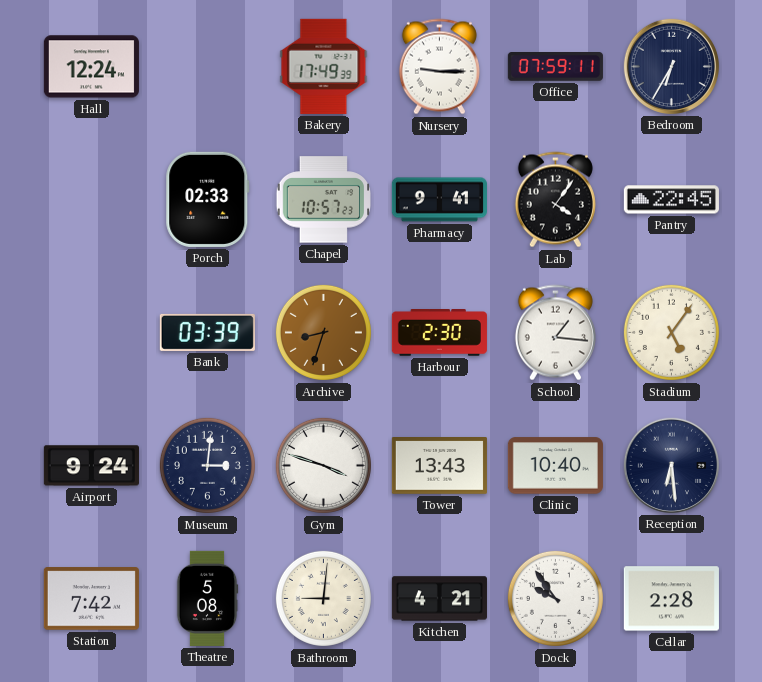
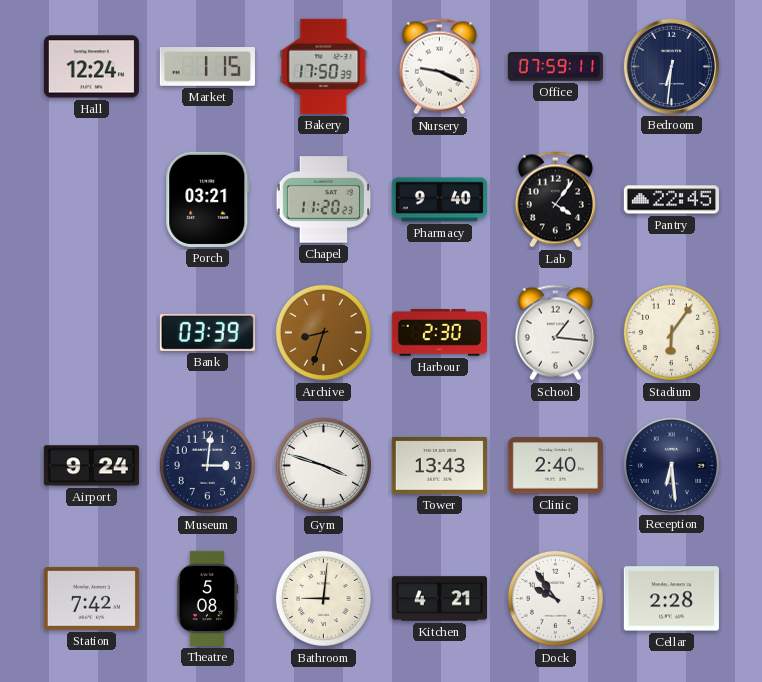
Market: none -> 1:15 (207, 67)
Bakery: 17:49 -> 17:50 (324, 66)
Nursery: 9:15 -> 9:19 (439, 67)
Bedroom: 6:35 -> 6:31 (671, 66)
Porch: 02:33 -> 03:21 (208, 199)
Chapel: 10:57 -> 11:20 (323, 200)
Pharmacy: 9:41 -> 9:40 (439, 200)
Stadium: 5:06 -> 6:06 (671, 332)
Clinic: 10:40 -> 2:40 (555, 466)
